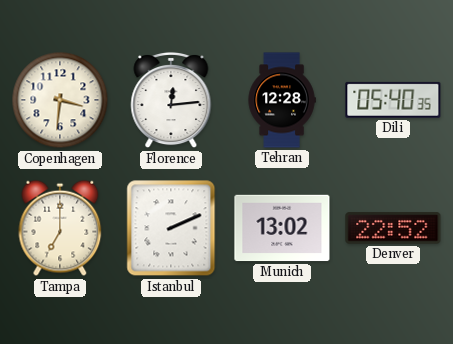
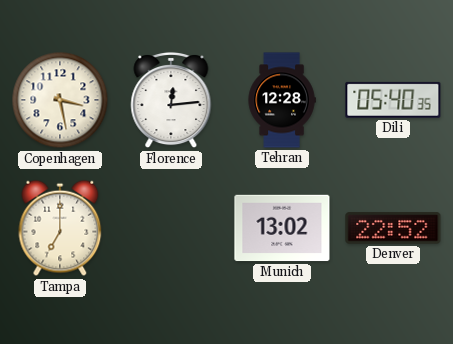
Copenhagen: 3:31 -> 3:28 (60, 100)
Istanbul: 2:11 -> none (171, 228)
